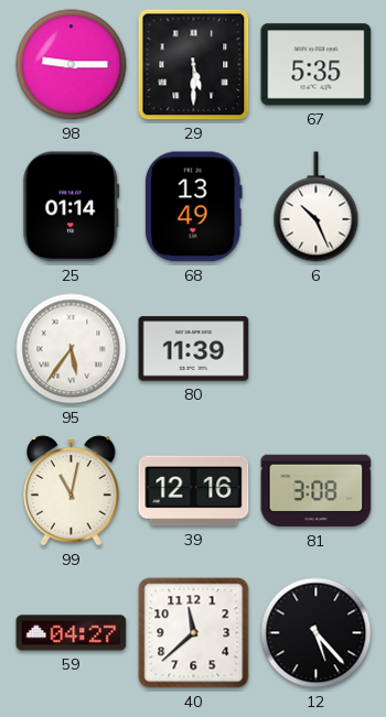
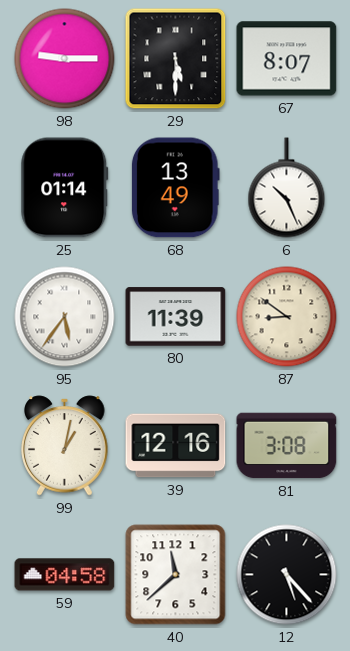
67: 5:35 -> 8:07 (287, 59)
87: none -> 8:51 (287, 317)
99: 11:02 -> 1:02 (65, 446)
59: 04:27 -> 04:58 (65, 575)
